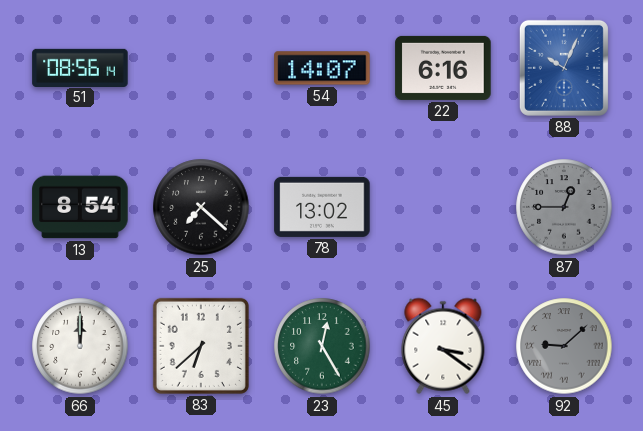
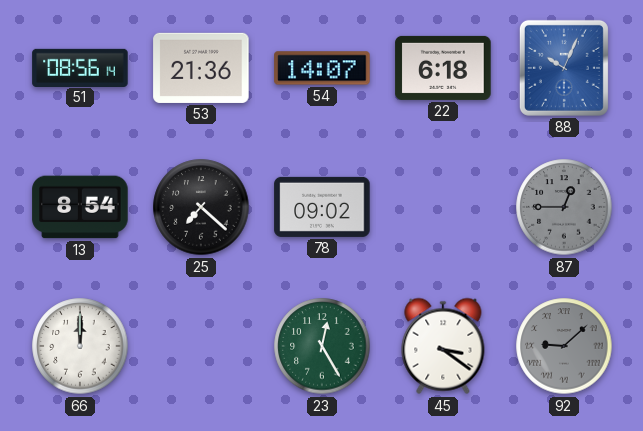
53: none -> 21:36 (201, 68)
22: 6:16 -> 6:18 (443, 68)
78: 13:02 -> 09:02 (322, 207)
83: 6:38 -> none (201, 346)
